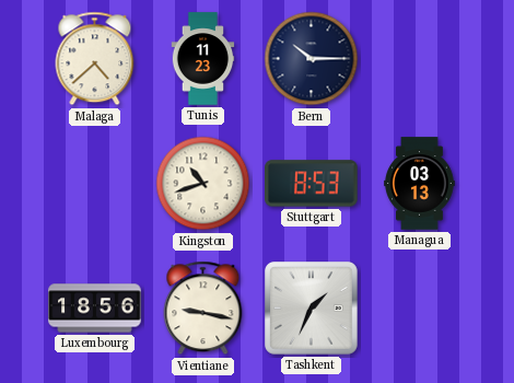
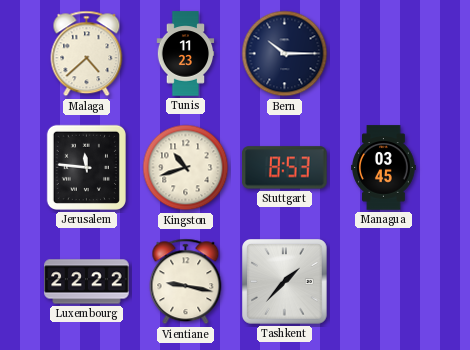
Jerusalem: none -> 11:46 (86, 167)
Managua: 03:13 -> 03:45 (384, 168)
Luxembourg: 18:56 -> 22:22 (87, 282)
Tashkent: 1:34 -> 1:37 (285, 282)
